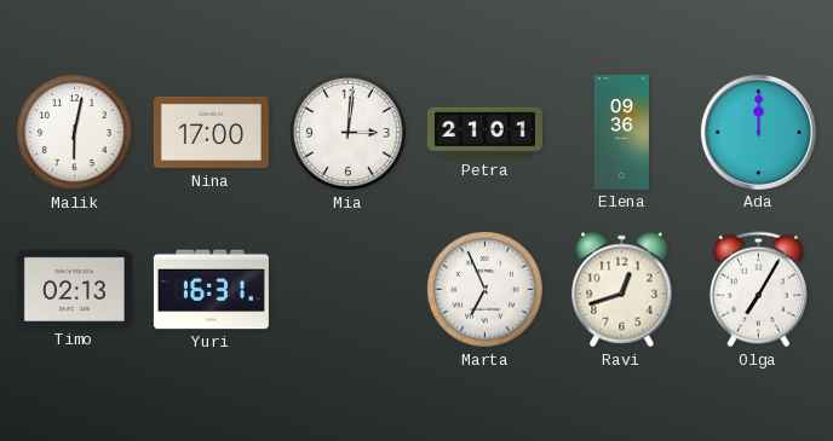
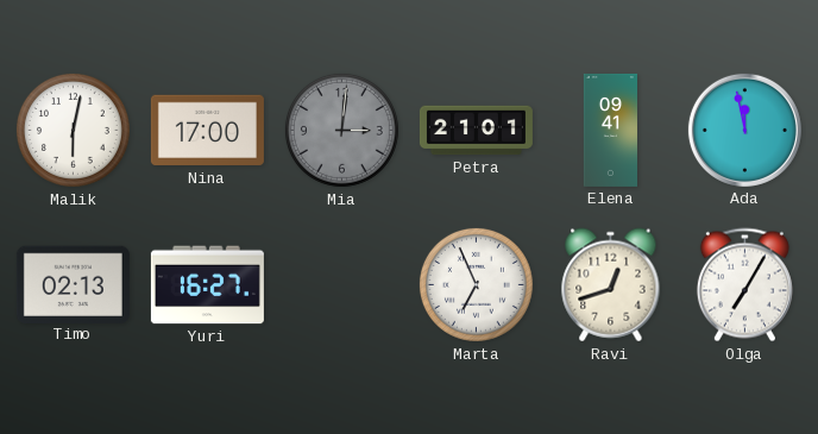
Mia dial: white -> grey (341, 130)
Elena: 09:36 -> 09:41 (610, 130)
Ada: 12:00 -> 11:58 (744, 130)
Yuri: 16:31 -> 16:27 (207, 285)
